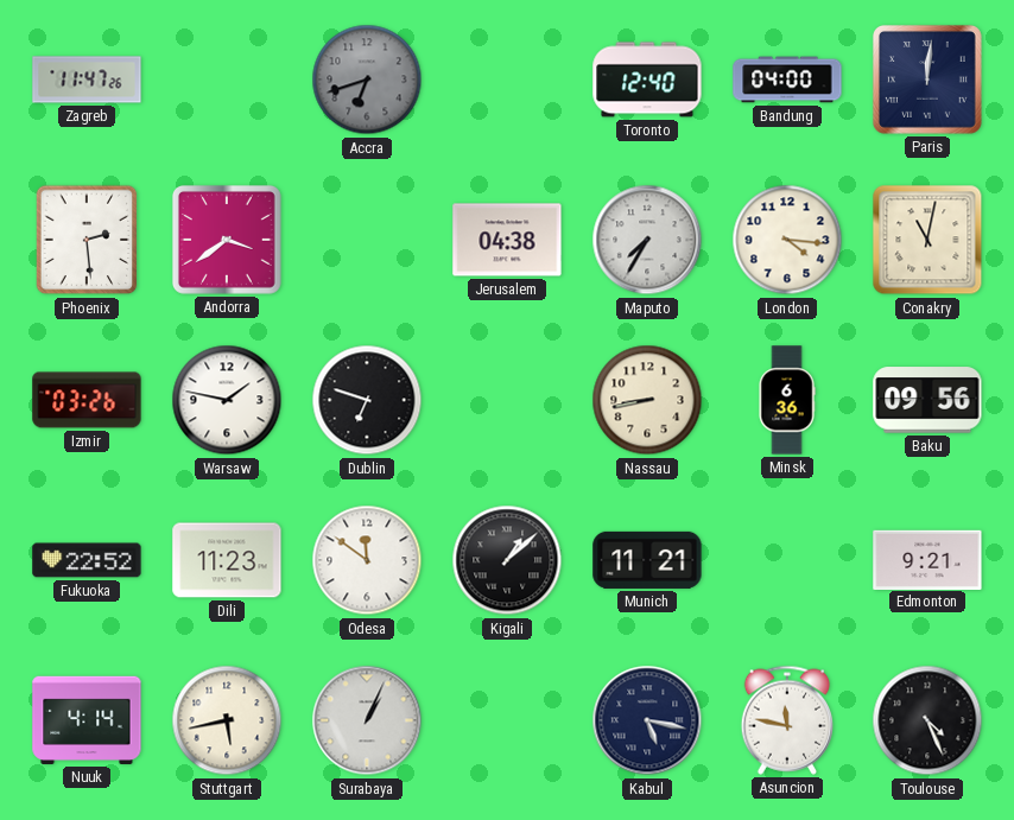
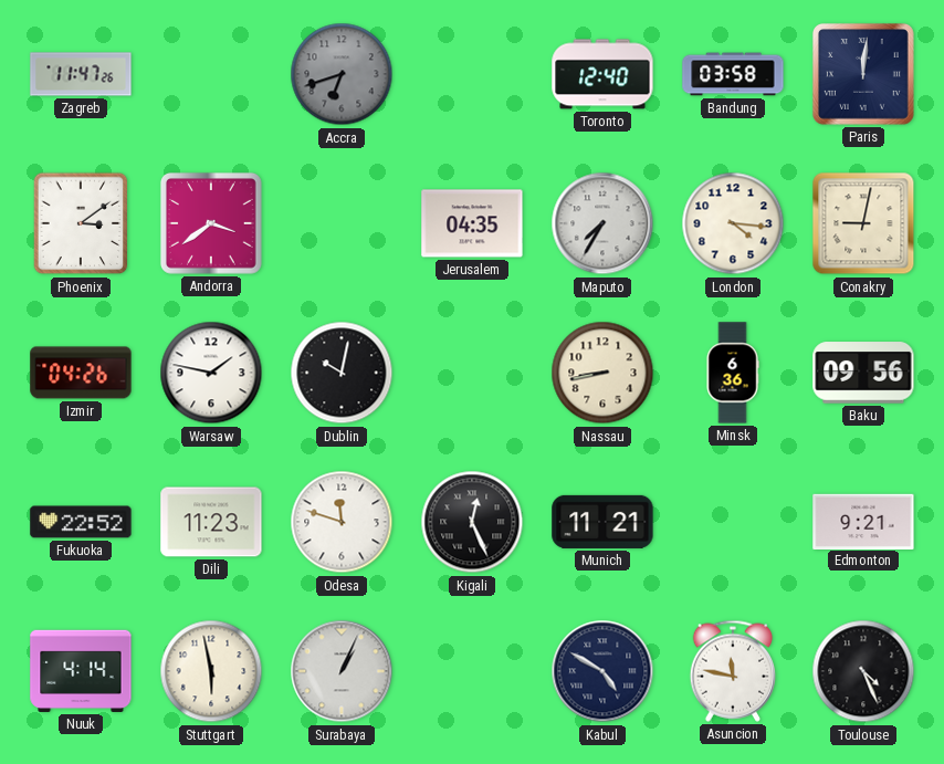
Bandung: 04:00 -> 03:58 (733, 74)
Phoenix: 2:29 -> 3:09 (81, 223)
Jerusalem: 04:38 -> 04:35 (472, 223)
Conakry: 11:02 -> 9:02 (863, 223)
Izmir: 03:26 -> 04:26 (81, 373)
Dublin: 6:48 -> 10:02 (342, 373)
Odesa: 11:51 -> 11:48 (342, 522)
Kigali: 1:08 -> 12:26 (472, 522)
Stuttgart: 5:43 -> 5:58 (211, 671)
Kabul: 5:17 -> 4:50 (602, 671)
